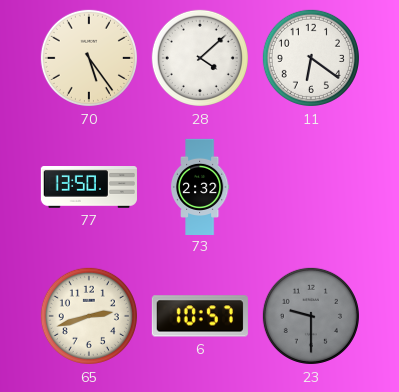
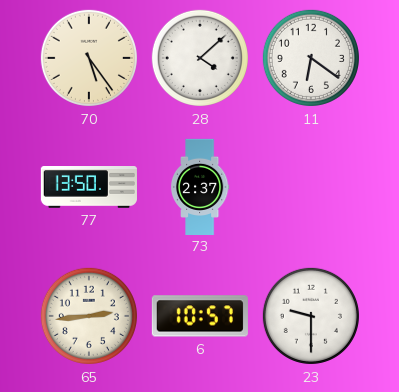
73: 2:32 -> 2:37 (200, 186)
65: 2:42 -> 2:44 (89, 316)
23 dial: grey -> white (311, 316)
